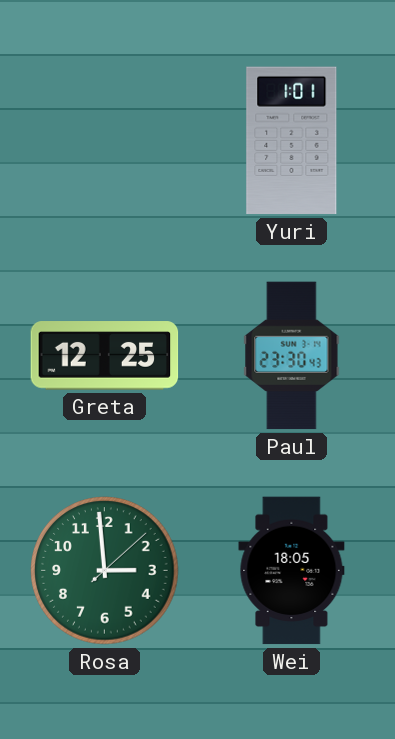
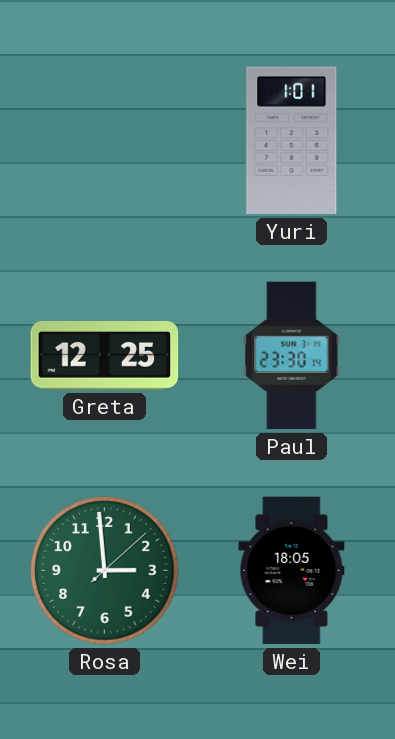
Paul: 23:30:43 -> 23:30:14 (292, 356)
